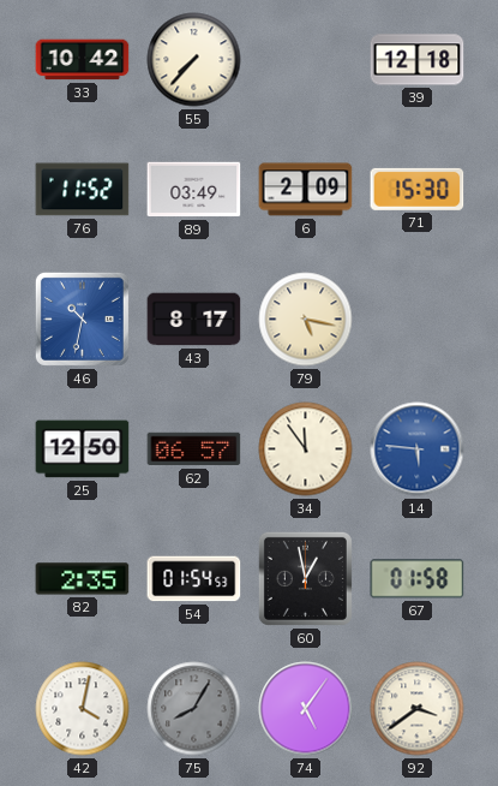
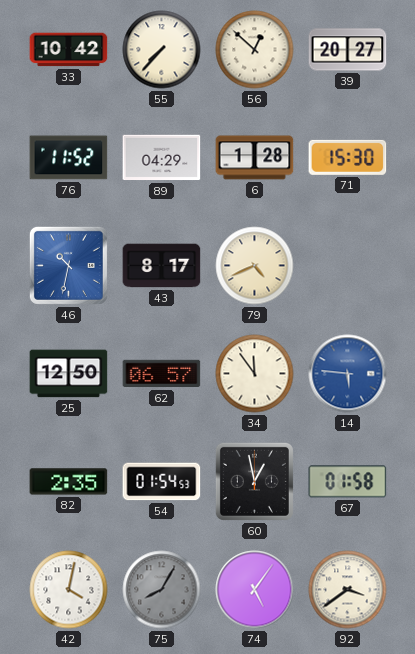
56: none -> 12:52 (255, 50)
39: 12:18 -> 20:27 (348, 50)
89: 03:49 -> 04:29 (162, 158)
6: 2:09 -> 1:28 (255, 158)
79: 5:17 -> 4:41 (255, 266)
